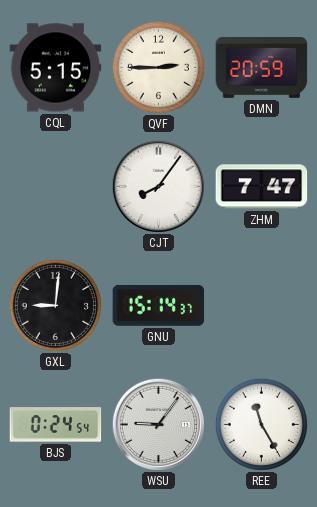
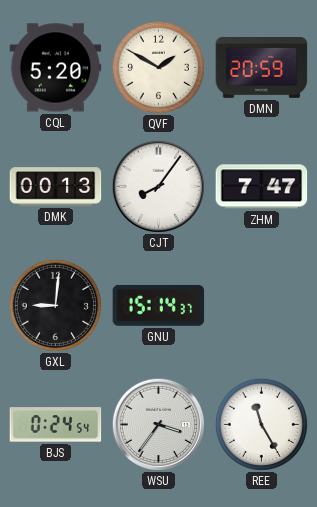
CQL: 5:15 -> 5:20 (56, 68)
QVF: 2:45 -> 1:50 (158, 67)
DMK: none -> 00:13 (56, 187)
WSU: 9:06 -> 3:36 (158, 424)
